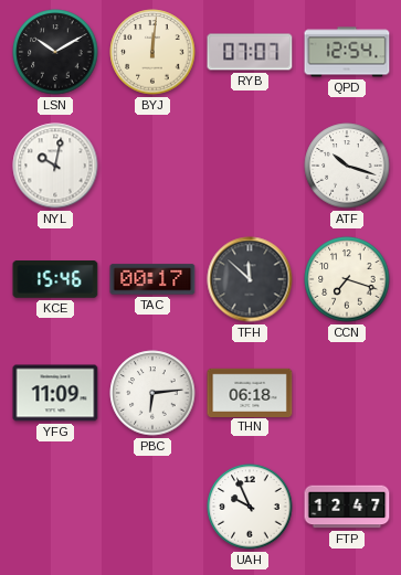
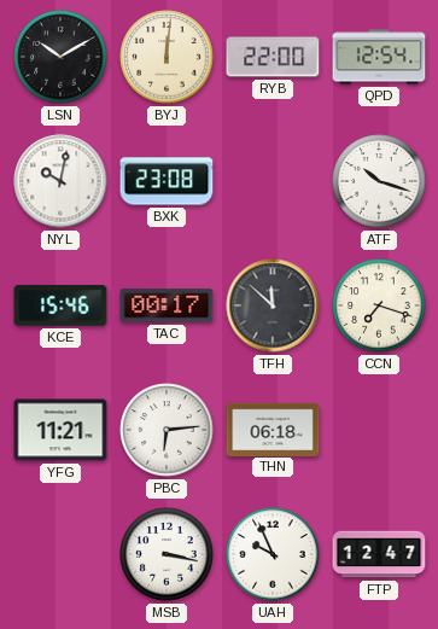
RYB: 07:07 -> 22:00 (273, 57)
BXK: none -> 23:08 (167, 181)
YFG: 11:09 -> 11:21 (60, 430)
MSB: none -> 3:17 (167, 554)
